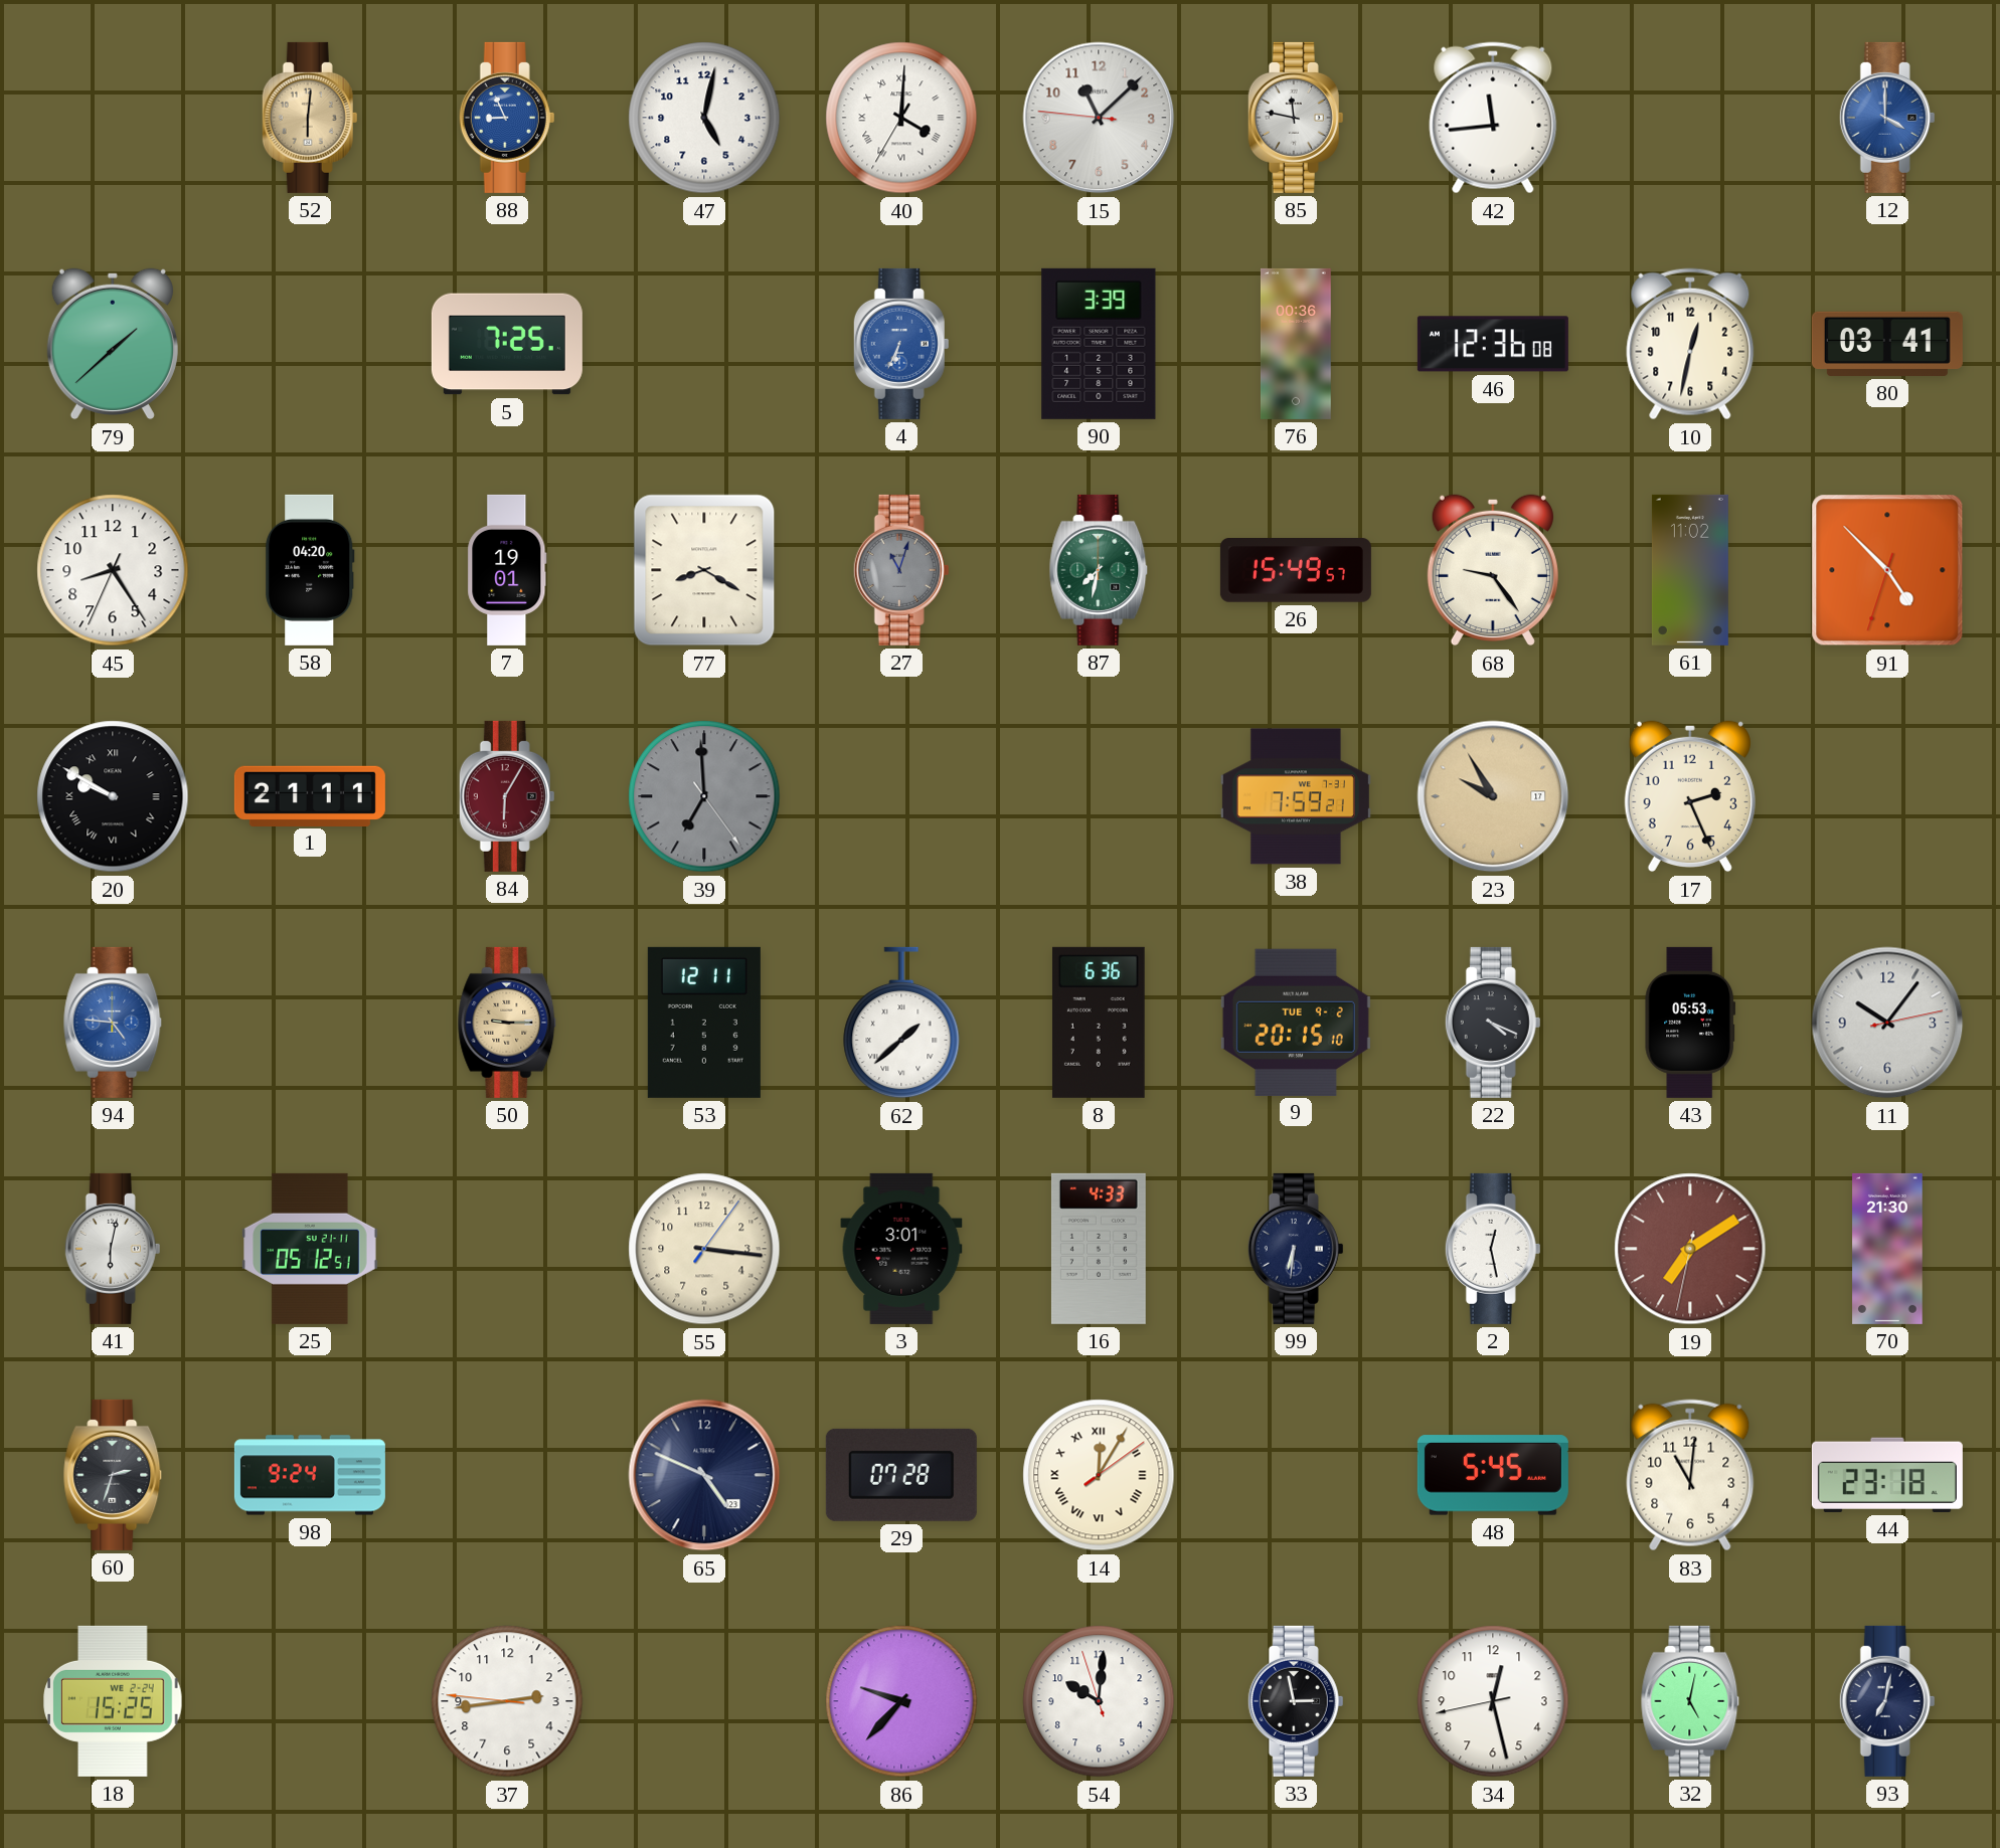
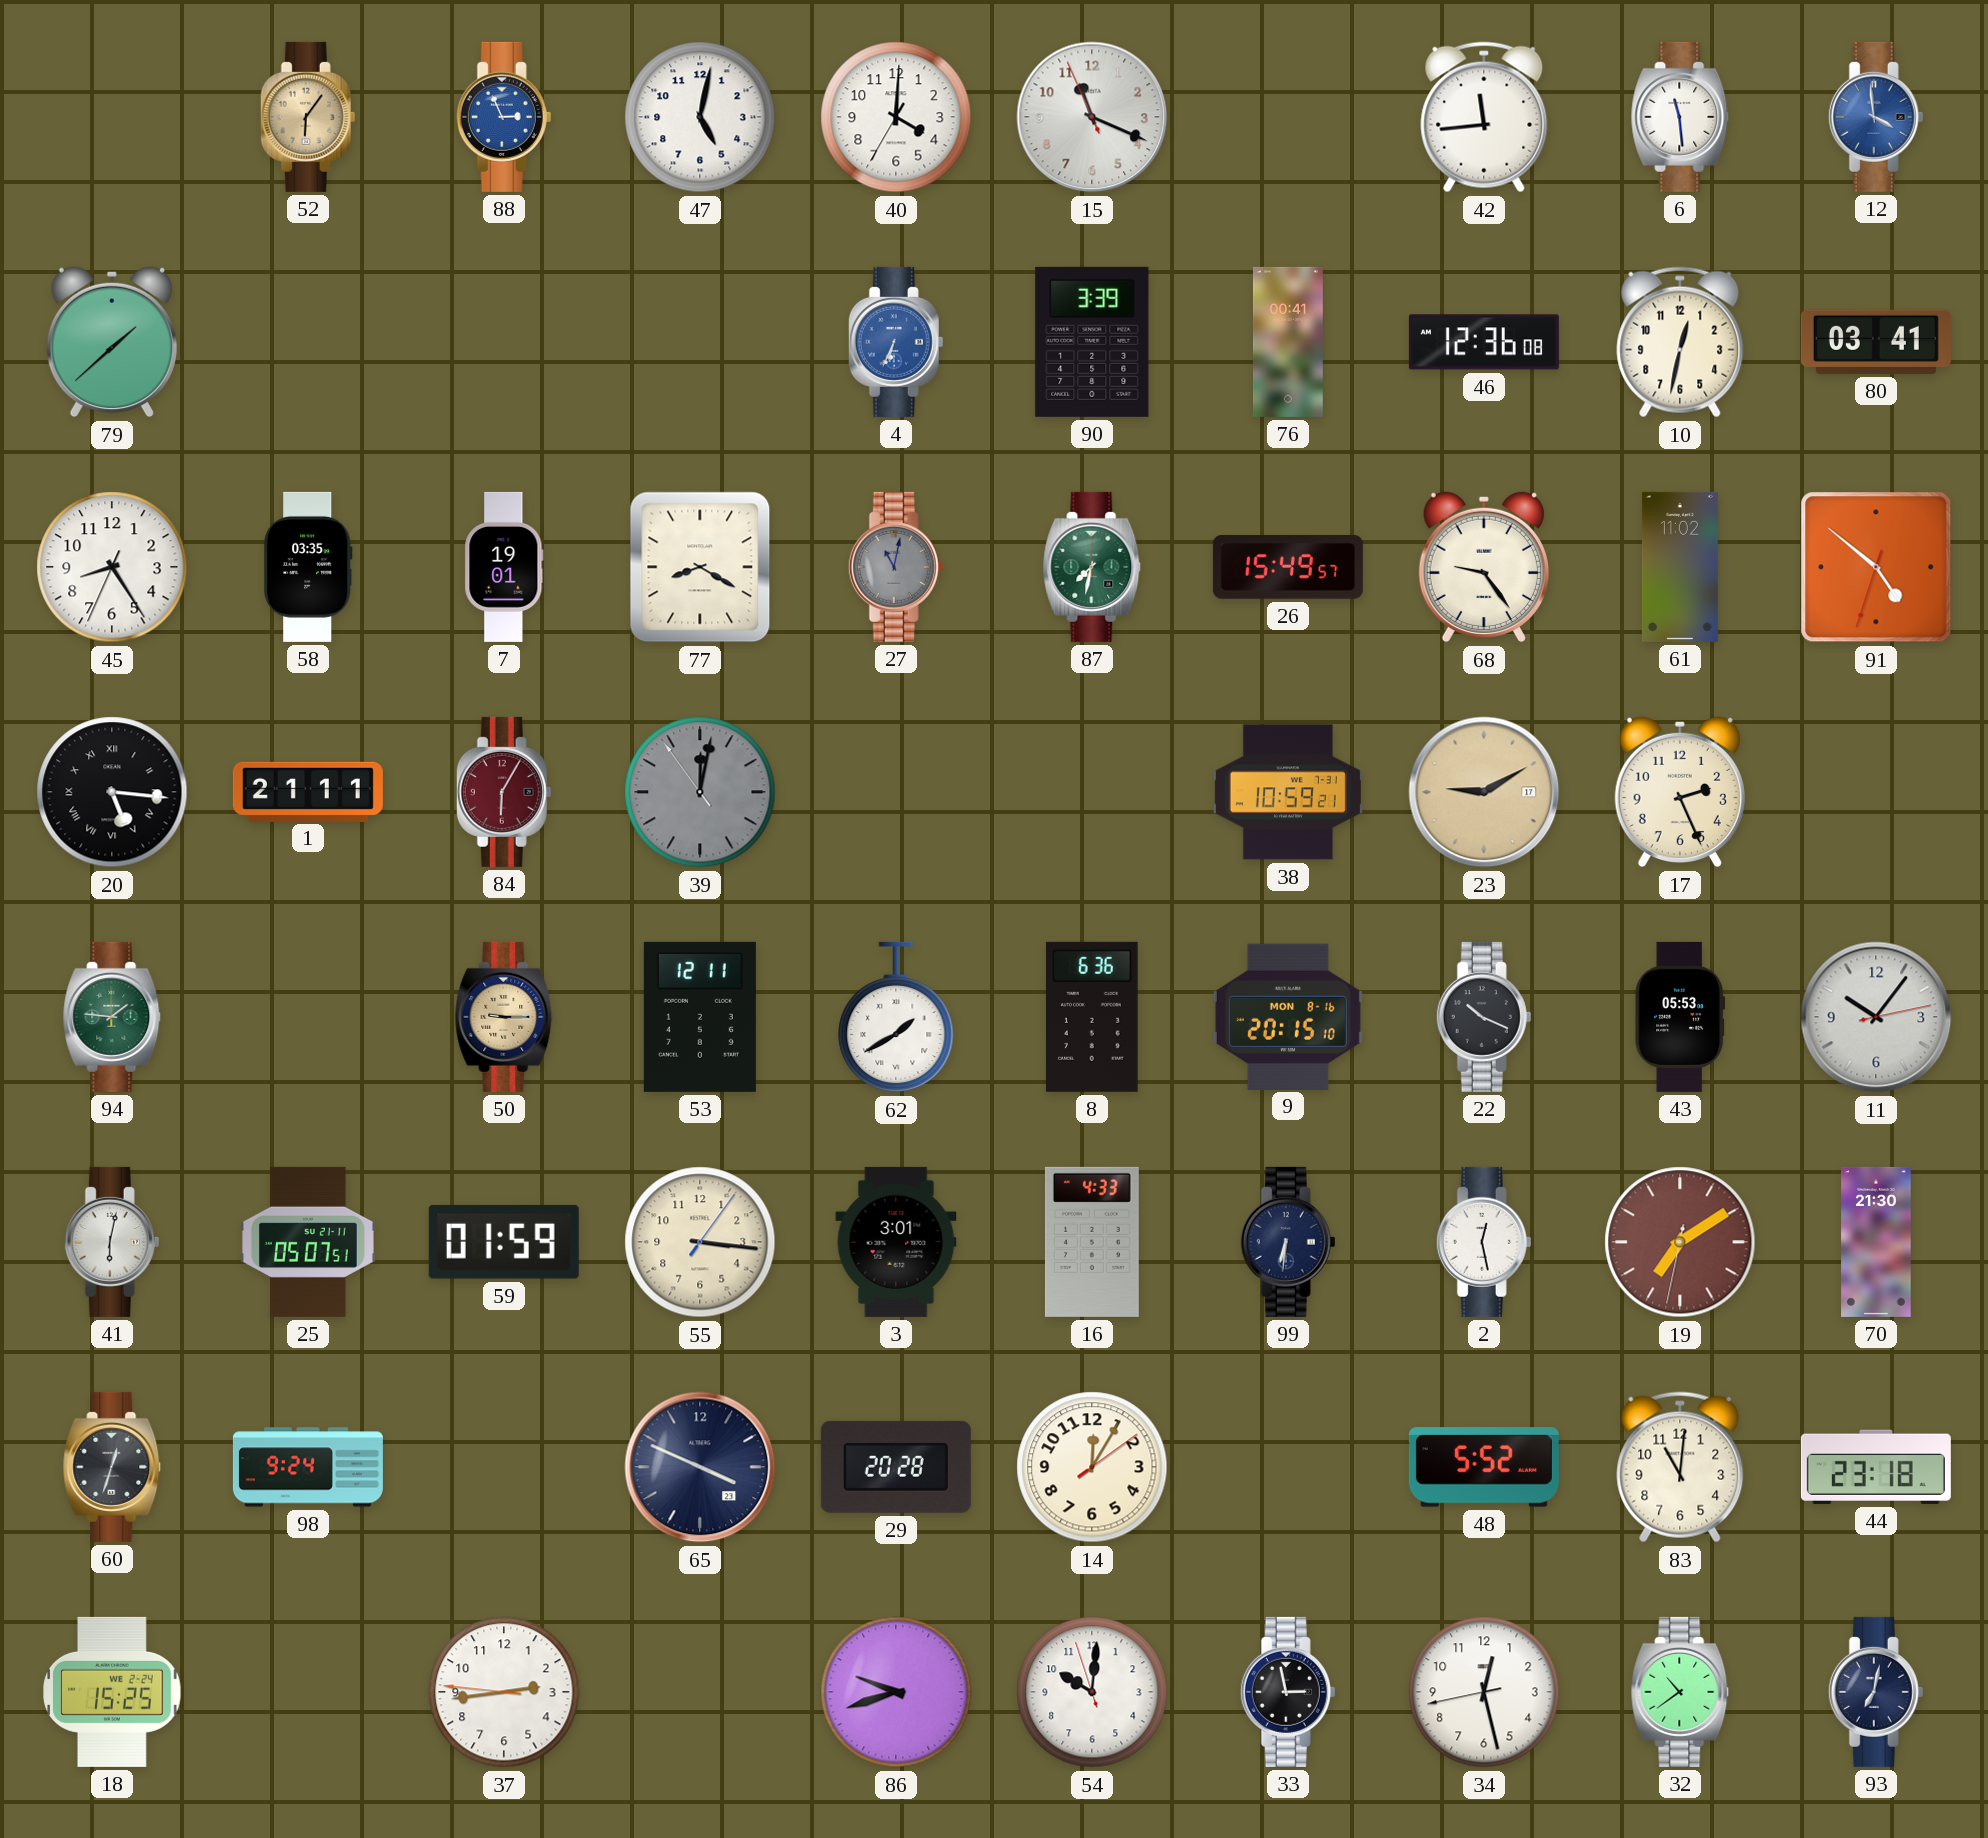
52: 6:01 -> 6:06 (308, 117)
88: 8:56 -> 2:56 (504, 117)
40 numerals: Roman -> Arabic (896, 117)
15: 11:07 -> 11:18 (1092, 117)
85: 11:47 -> none (1296, 118)
6: none -> 11:29 (1680, 117)
12: 4:00 -> 3:59 (1876, 117)
5: 7:25 -> none (507, 344)
76: 00:36 -> 00:41 (1288, 342)
58: 04:20 -> 03:35 (309, 567)
27: 11:03 -> 11:02 (896, 567)
91: 4:52 -> 4:51 (1876, 567)
20: 9:50 -> 5:16 (112, 792)
39: 6:59 -> 12:01 (700, 792)
38: 7:59 -> 10:59 (1288, 792)
23: 9:55 -> 9:10 (1484, 792)
94: 4:46 -> 1:46 (112, 1017)
94 dial: blue -> green (112, 1017)
62: 1:38 -> 1:40 (896, 1017)
9 date: TUE 9-2 -> MON 8-16 (1288, 1016)
22: 4:19 -> 10:19 (1484, 1017)
25: 05:12 -> 05:07 (309, 1242)
59: none -> 01:59 (504, 1242)
60: 2:33 -> 12:33 (112, 1467)
65: 4:49 -> 3:49 (700, 1467)
29: 07:28 -> 20:28 (896, 1467)
14 numerals: Roman -> Arabic (1092, 1467)
48: 5:45 -> 5:52 (1484, 1467)
86: 9:37 -> 9:42 (896, 1692)
32: 5:02 -> 10:39 (1680, 1692)
